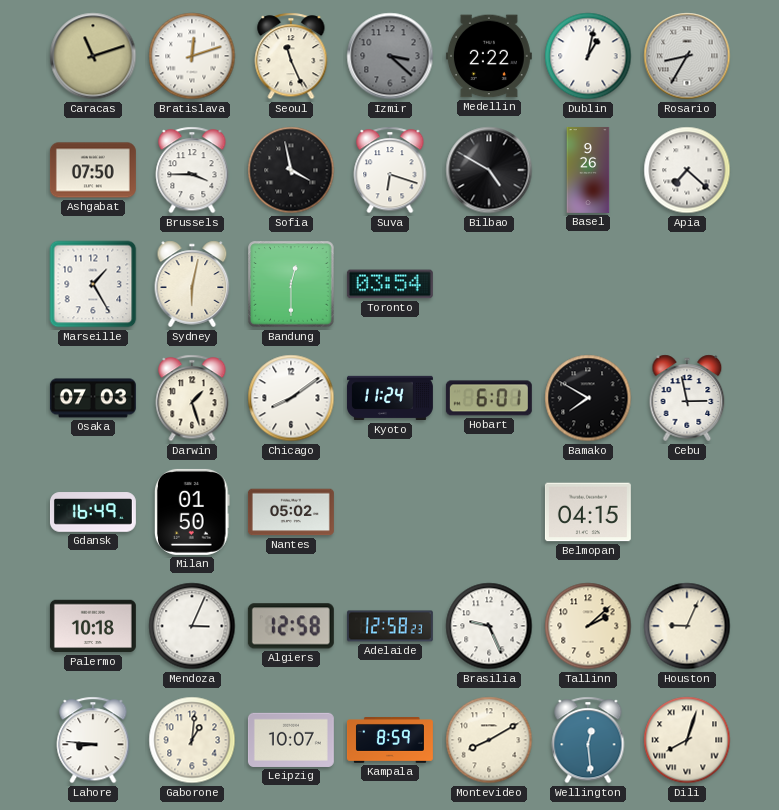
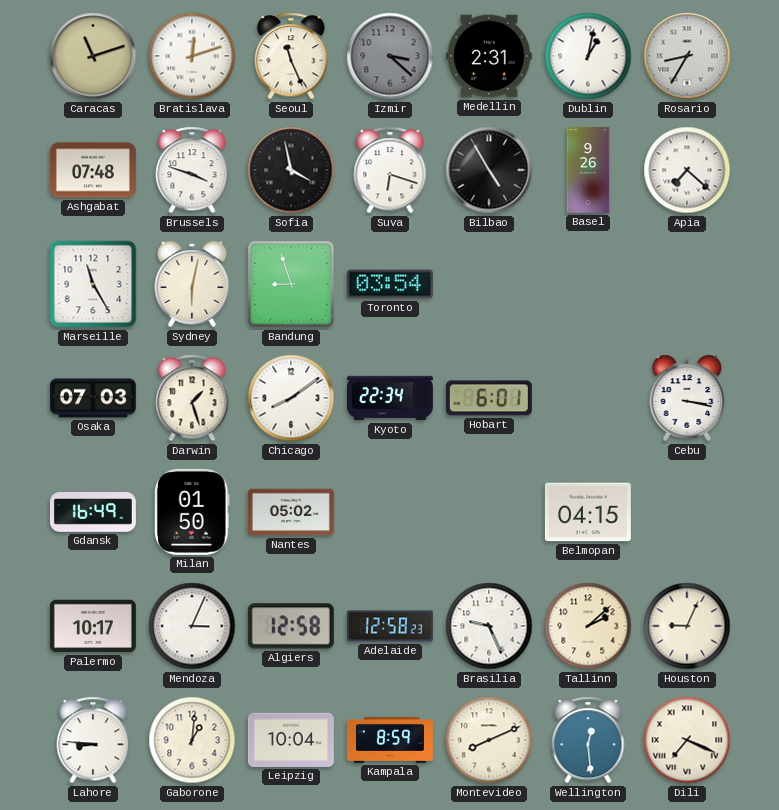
Medellin: 2:22 -> 2:31 (489, 56)
Ashgabat: 07:50 -> 07:48 (93, 170)
Brussels: 3:45 -> 3:48 (192, 170)
Bilbao: 4:50 -> 4:55 (489, 170)
Marseille: 1:25 -> 11:25 (93, 284)
Bandung: 12:30 -> 8:57 (291, 284)
Kyoto: 11:24 -> 22:34 (390, 398)
Bamako: 7:50 -> none (588, 398)
Cebu: 2:58 -> 3:17 (687, 398)
Palermo: 10:18 -> 10:17 (93, 626)
Leipzig: 10:07 -> 10:04 (291, 740)
Montevideo: 8:10 -> 8:11 (489, 740)
Dili: 8:03 -> 7:19 (687, 740)
